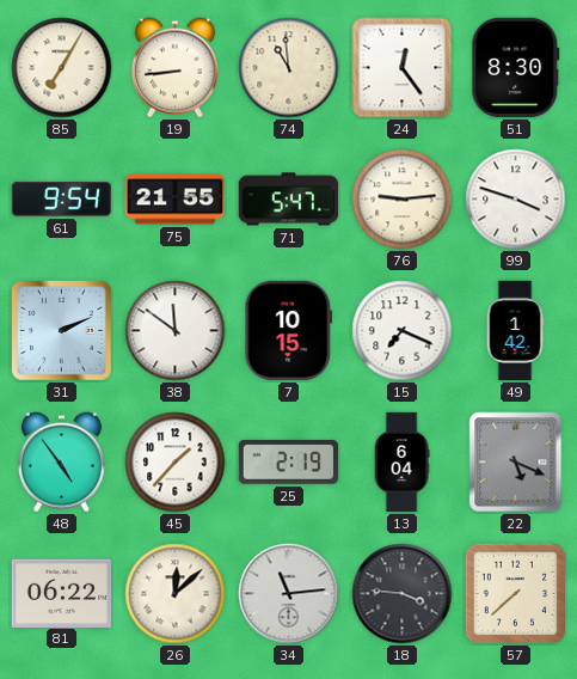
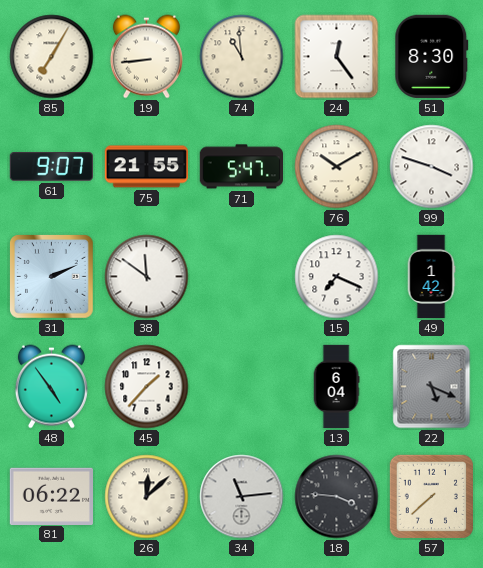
61: 9:54 -> 9:07 (51, 167)
76: 9:14 -> 10:10 (337, 167)
7: 10:15 -> none (289, 330)
25: 2:19 -> none (288, 461)
